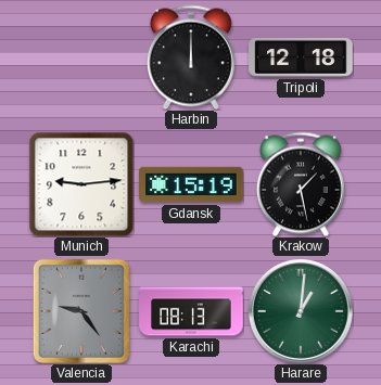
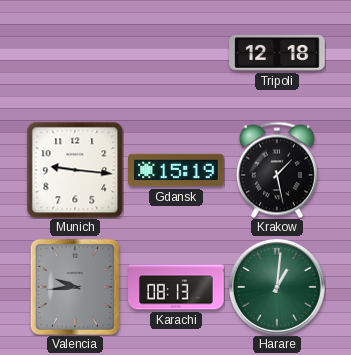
Harbin: 12:00 -> none (191, 57)
Munich: 9:14 -> 9:16 (75, 170)
Valencia: 9:24 -> 9:44 (75, 287)
